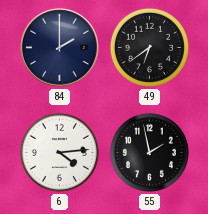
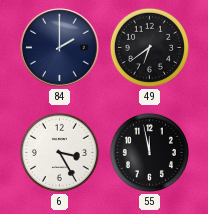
6: 4:14 -> 3:25 (59, 152)
55: 1:58 -> 11:58 (149, 152)
